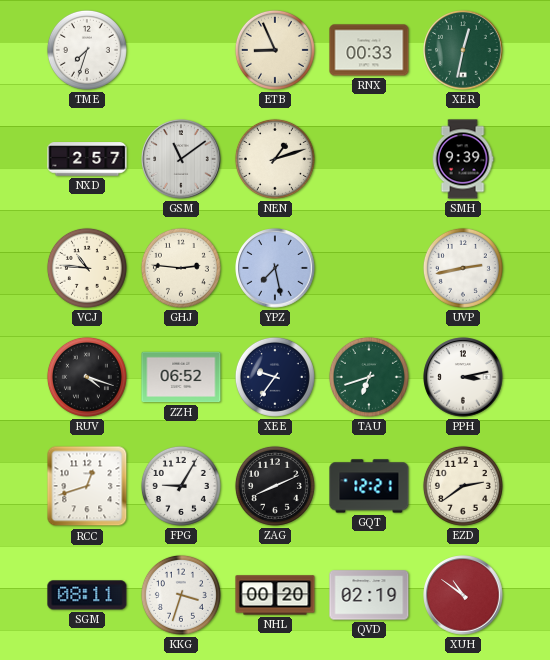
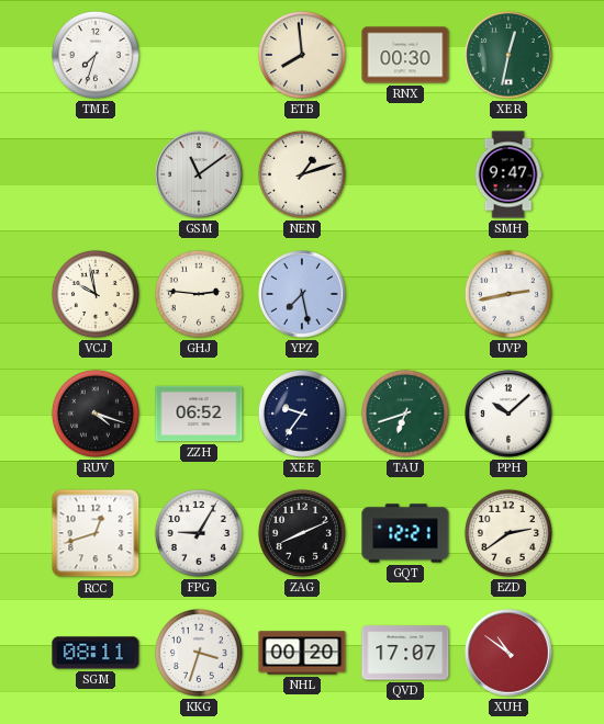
ETB: 8:56 -> 7:59 (302, 55)
RNX: 00:33 -> 00:30 (405, 55)
NXD: 2:57 -> none (87, 159)
SMH: 9:39 -> 9:47 (508, 174)
VCJ: 10:46 -> 9:58 (96, 294)
PPH: 3:13 -> 10:08 (508, 414)
QVD: 02:19 -> 17:07 (405, 653)
